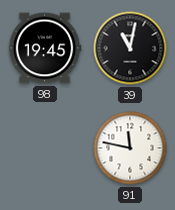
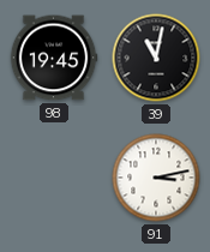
91: 11:47 -> 3:13 (156, 178)
